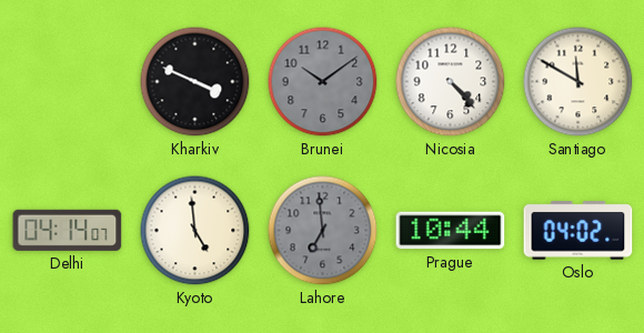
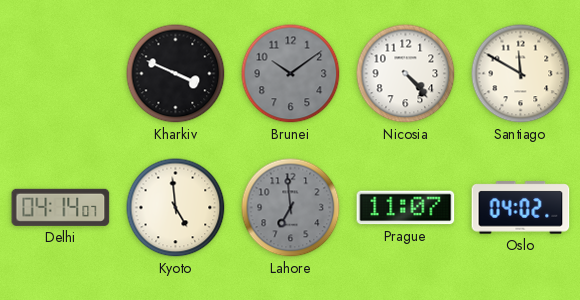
Prague: 10:44 -> 11:07 (406, 208)
